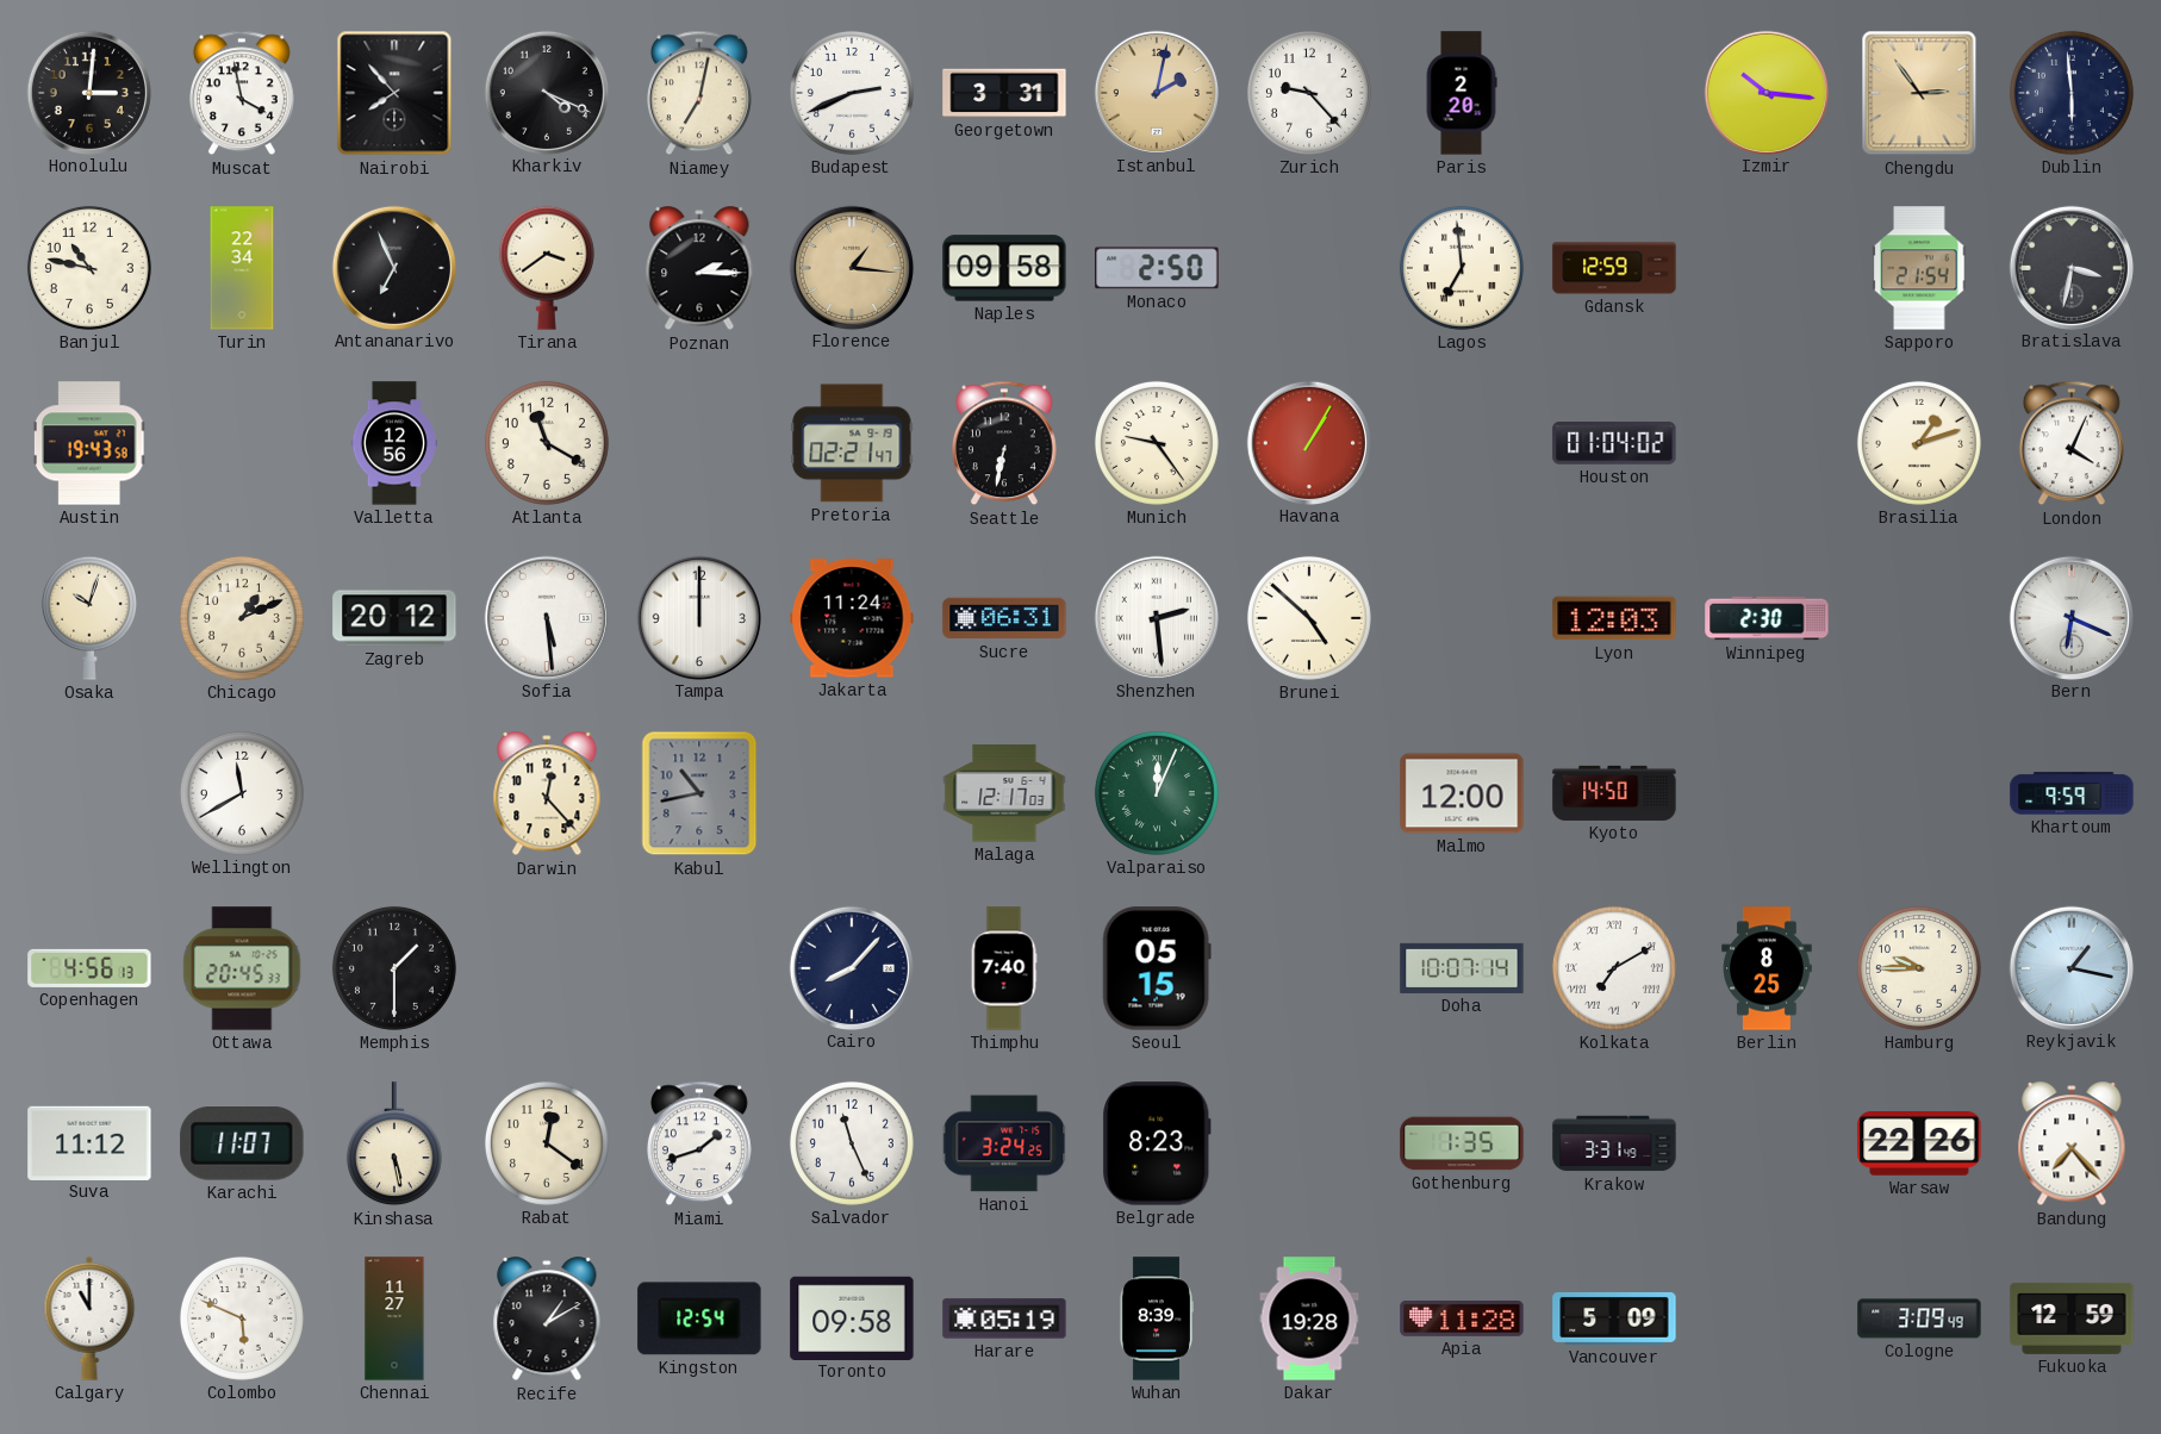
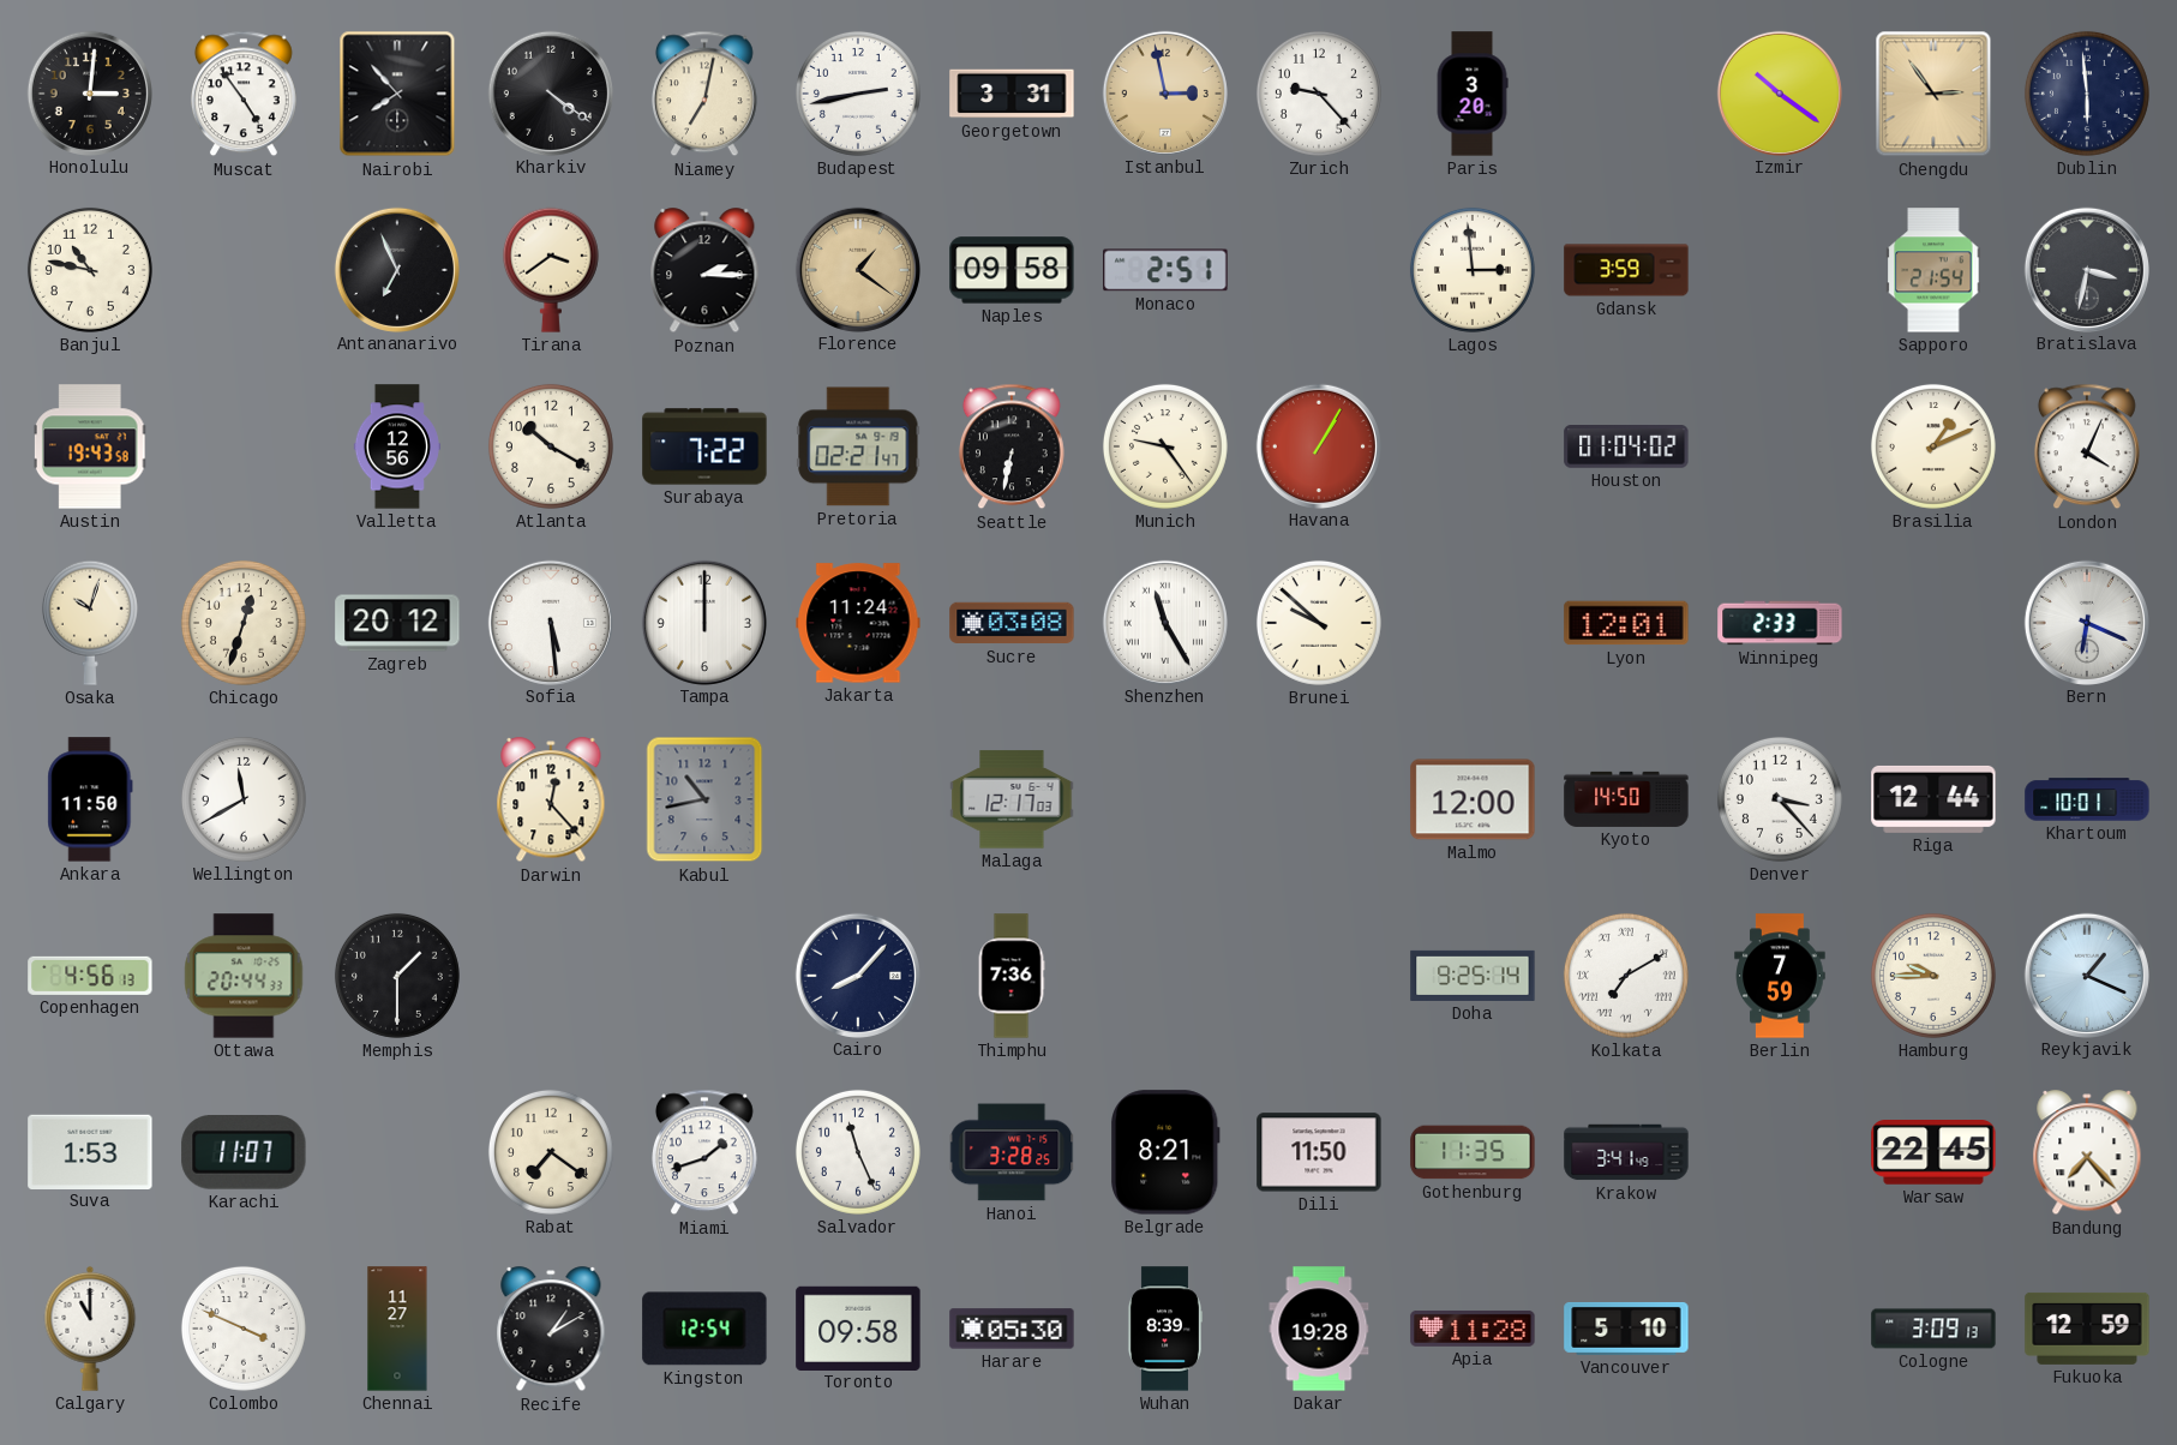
Muscat: 3:58 -> 4:54 (244, 94)
Kharkiv: 4:19 -> 4:21 (550, 92)
Budapest: 2:41 -> 2:43 (858, 94)
Istanbul: 2:02 -> 2:58 (1164, 92)
Paris: 2:20 -> 3:20 (1473, 94)
Izmir: 10:16 -> 10:21 (1779, 92)
Turin: 22:34 -> none (242, 268)
Florence: 1:16 -> 1:21 (857, 269)
Monaco: 2:50 -> 2:51 (1165, 270)
Lagos: 6:59 -> 2:59 (1473, 270)
Gdansk: 12:59 -> 3:59 (1626, 270)
Atlanta: 11:20 -> 10:20 (551, 446)
Surabaya: none -> 7:22 (704, 446)
Brasilia: 1:12 -> 1:11 (1933, 446)
Chicago: 1:11 -> 12:33 (244, 623)
Sucre: 06:31 -> 03:08 (1012, 623)
Shenzhen: 2:29 -> 11:25 (1164, 622)
Brunei: 4:52 -> 9:52 (1319, 623)
Lyon: 12:03 -> 12:01 (1626, 623)
Winnipeg: 2:30 -> 2:33 (1780, 623)
Ankara: none -> 11:50 (90, 799)
Valparaiso: 12:04 -> none (1157, 793)
Denver: none -> 3:23 (1780, 799)
Riga: none -> 12:44 (1933, 799)
Khartoum: 9:59 -> 10:01 (2087, 799)
Ottawa: 20:45 -> 20:44 (244, 976)
Thimphu: 7:40 -> 7:36 (1012, 976)
Seoul: 05:15 -> none (1157, 968)
Doha: 10:07 -> 9:25 (1473, 976)
Berlin: 8:25 -> 7:59 (1780, 976)
Reykjavik: 1:17 -> 1:19 (2086, 975)
Suva: 11:12 -> 1:53 (90, 1151)
Kinshasa: 5:28 -> none (394, 1145)
Rabat: 12:21 -> 7:21 (551, 1152)
Hanoi: 3:24 -> 3:28 (1012, 1152)
Belgrade: 8:23 -> 8:21 (1165, 1152)
Dili: none -> 11:50 (1319, 1152)
Gothenburg: 1:35 -> 11:35 (1473, 1152)
Krakow: 3:31 -> 3:41 (1626, 1152)
Warsaw: 22:26 -> 22:45 (1933, 1153)
Colombo: 5:49 -> 3:49 (244, 1329)
Harare: 05:19 -> 05:30 (1012, 1329)
Vancouver: 5:09 -> 5:10 (1626, 1329)
Cologne: 3:09:49 -> 3:09:13 (1933, 1329)
